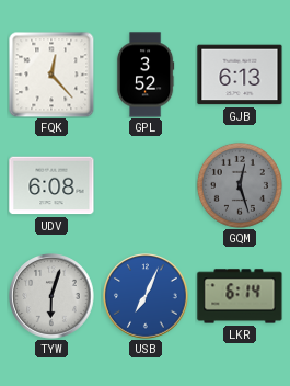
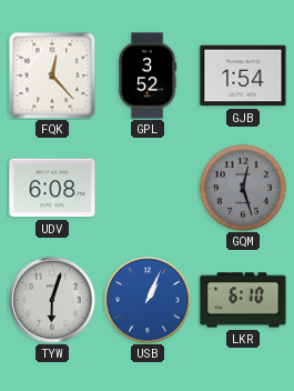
GJB: 6:13 -> 1:54 (243, 76)
USB: 7:04 -> 1:04 (148, 300)
LKR: 6:14 -> 6:10 (243, 300)
